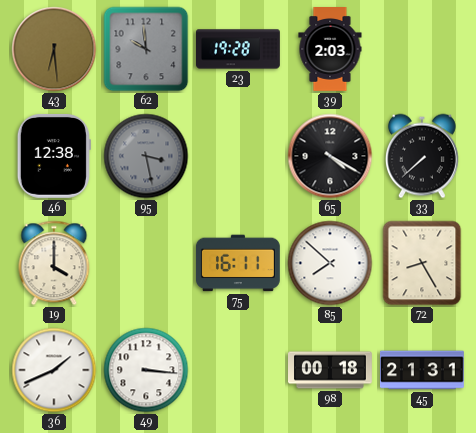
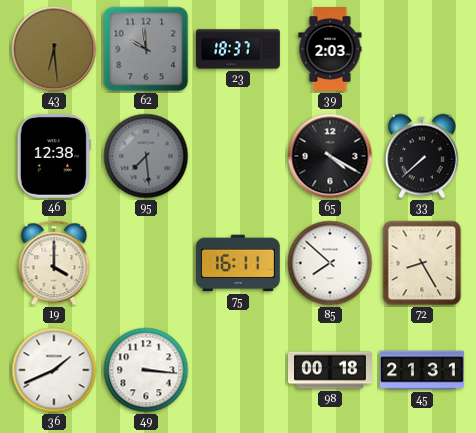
23: 19:28 -> 18:37 (239, 49)
95: 3:28 -> 7:29 (146, 156)
